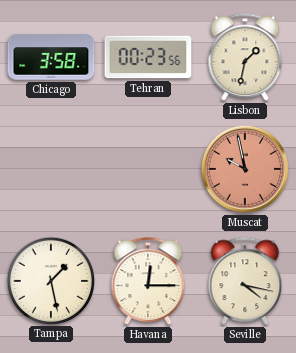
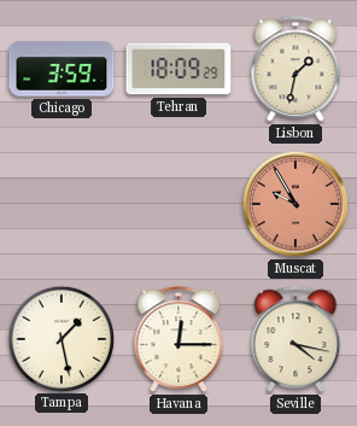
Chicago: 3:58 -> 3:59 (62, 69)
Tehran: 00:23 -> 18:09 (178, 69)
Muscat: 9:58 -> 9:55 (295, 204)
